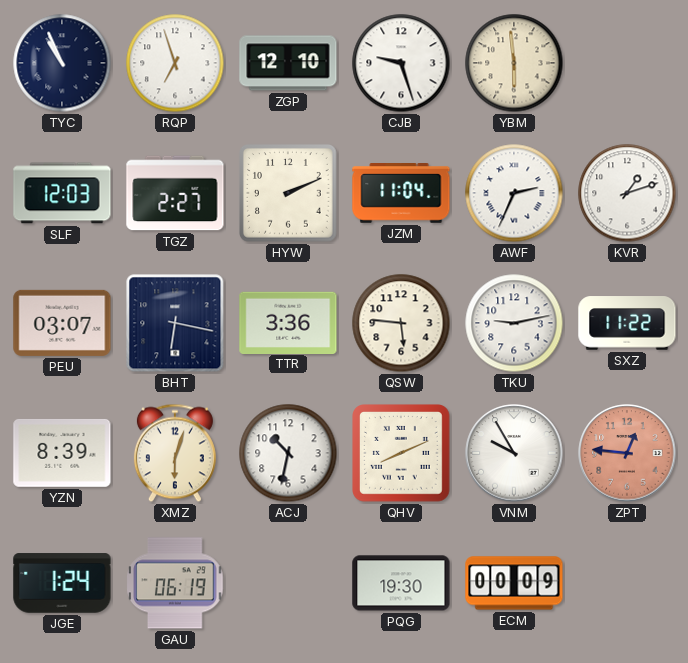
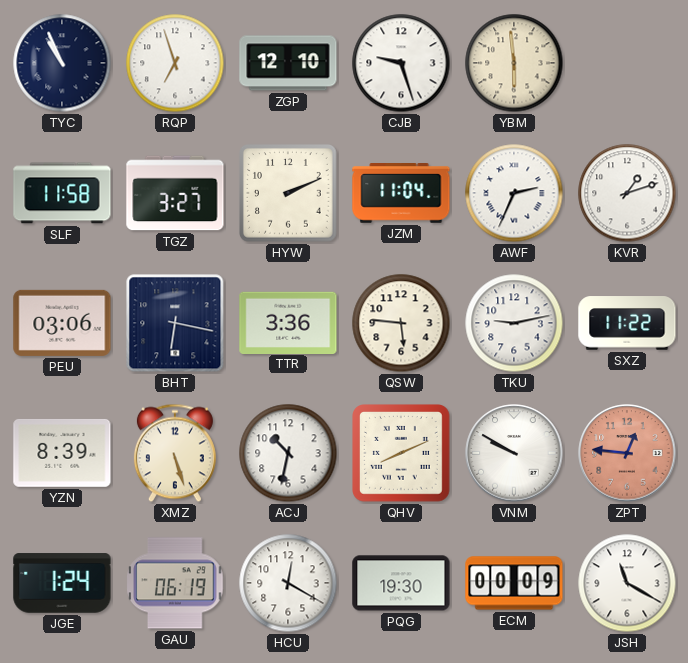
SLF: 12:03 -> 11:58 (62, 193)
TGZ: 2:27 -> 3:27 (175, 193)
PEU: 03:07 -> 03:06 (62, 323)
XMZ: 6:03 -> 5:27 (175, 453)
VNM: 9:55 -> 9:50 (514, 453)
HCU: none -> 12:20 (288, 583)
JSH: none -> 11:20 (627, 583)
